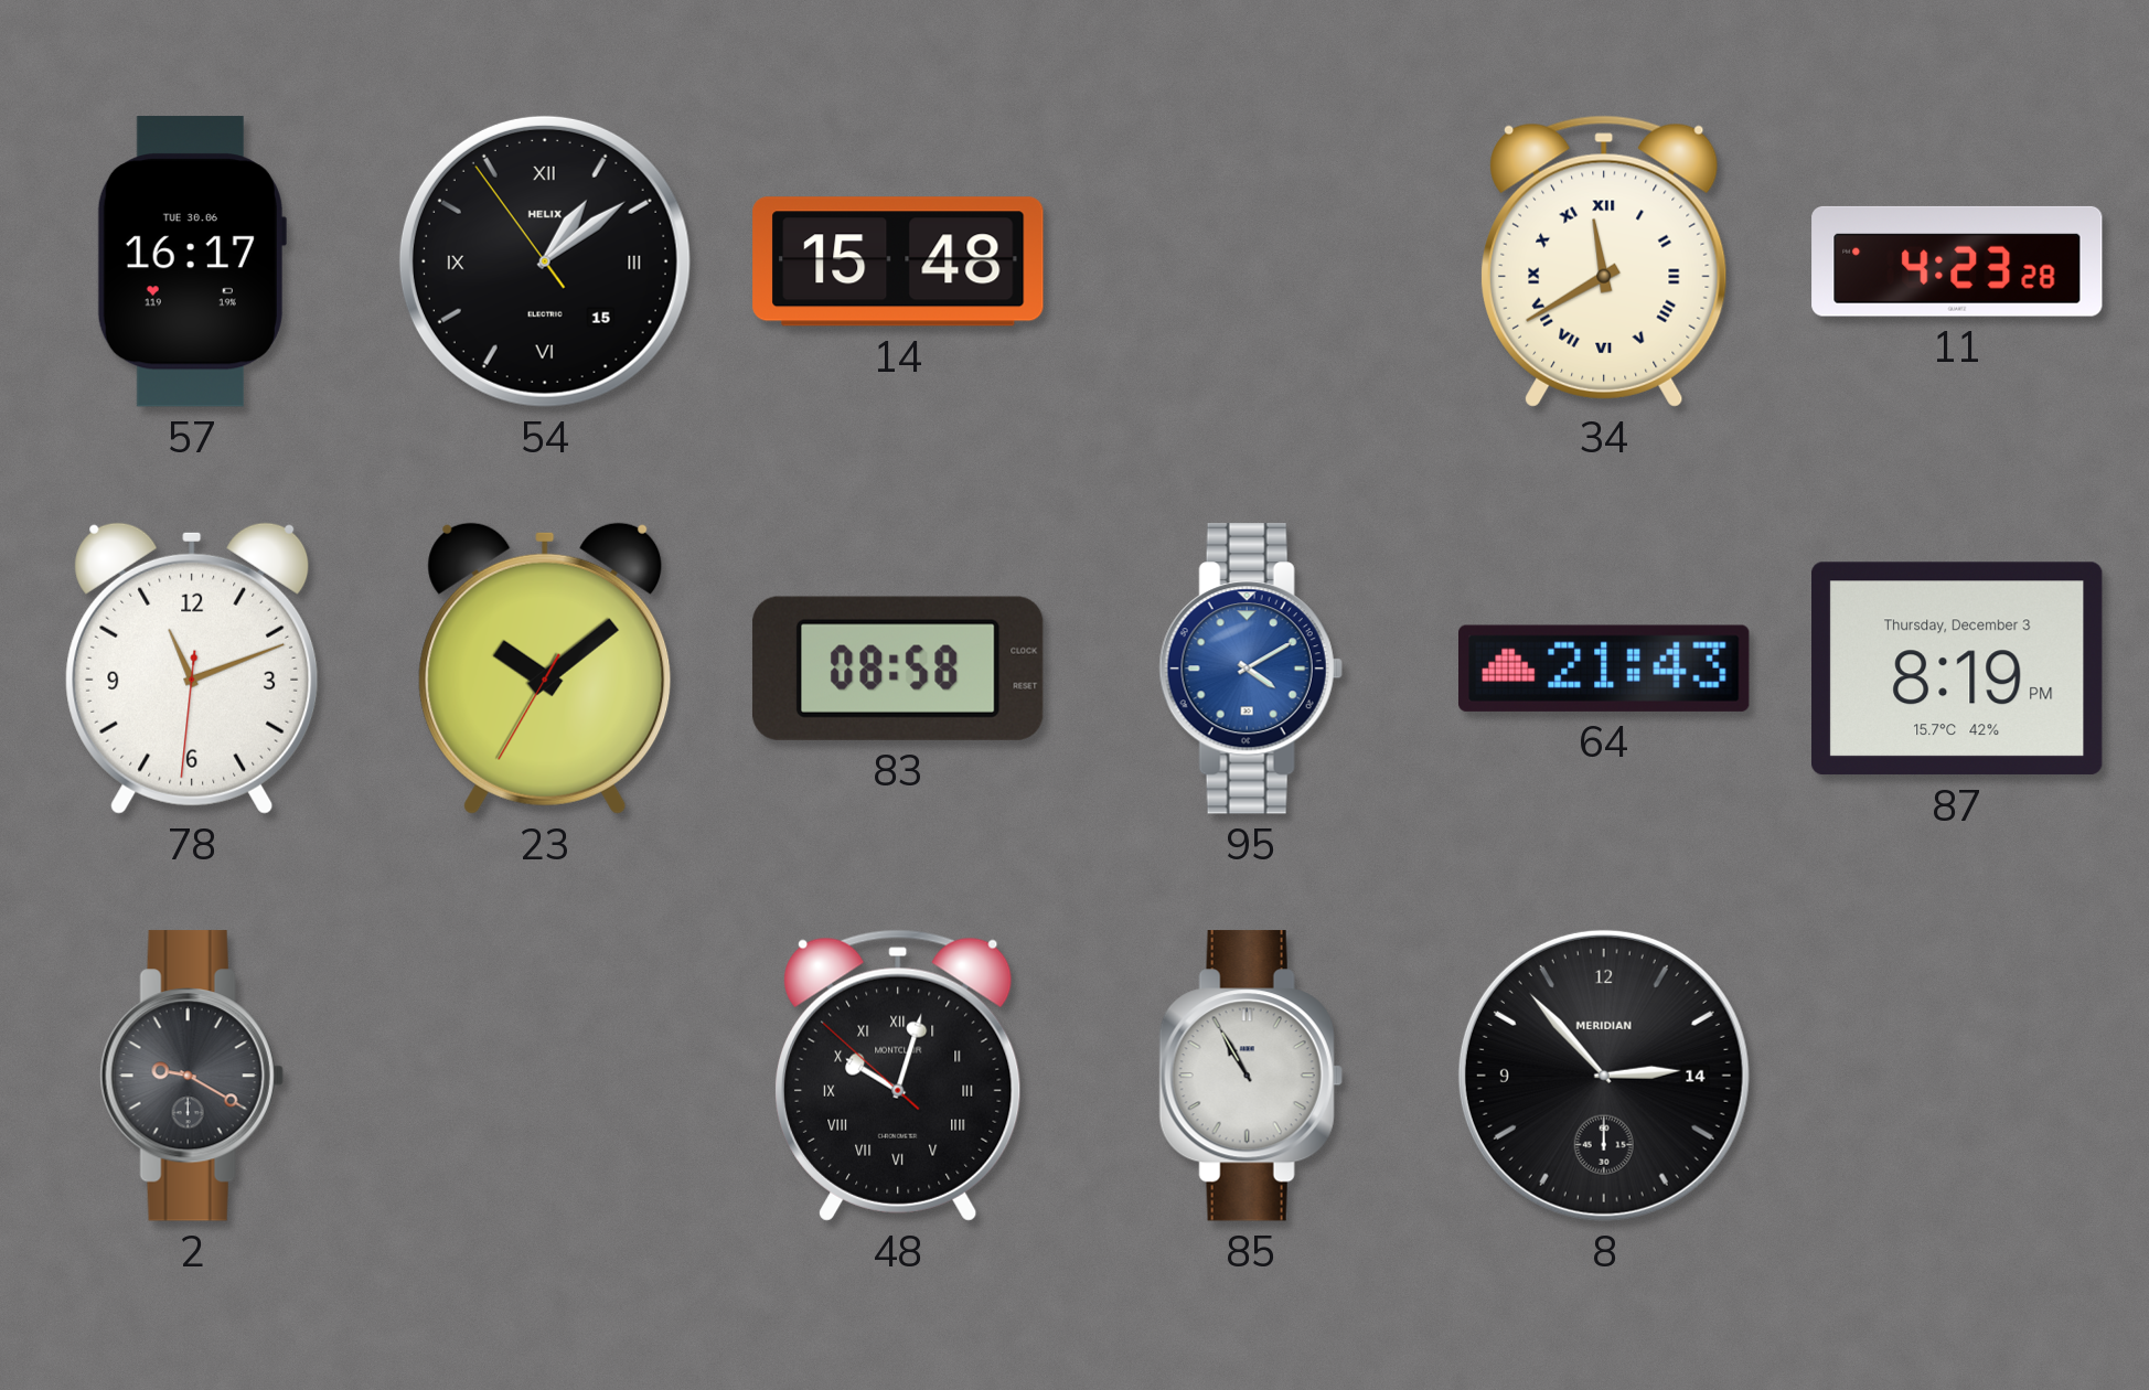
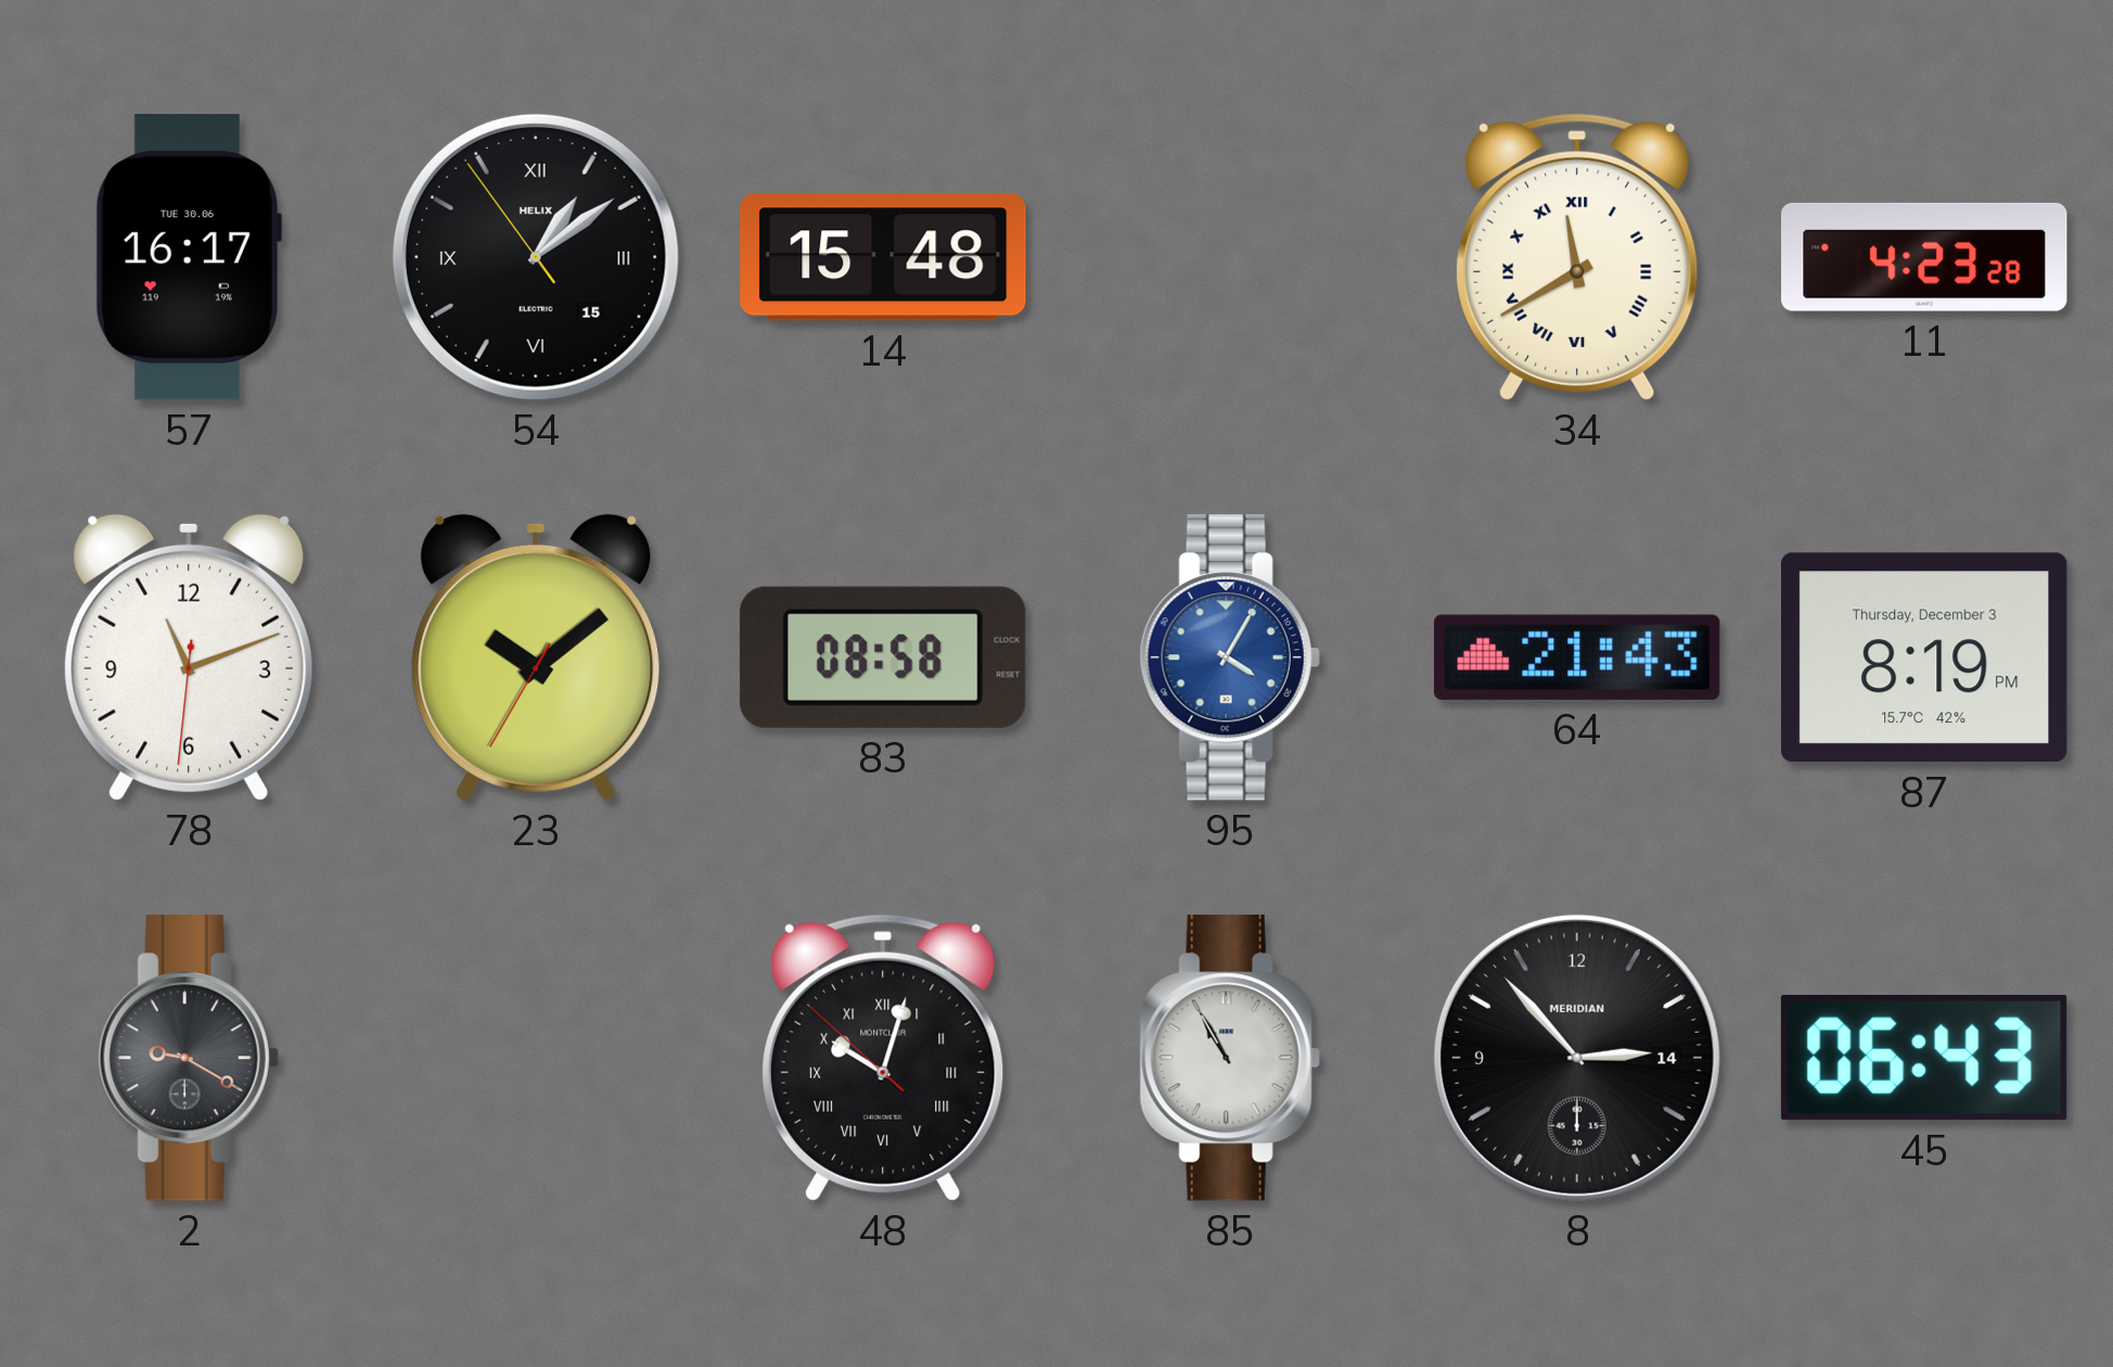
95: 4:10 -> 4:05 (1230, 657)
45: none -> 06:43 (1924, 1058)
